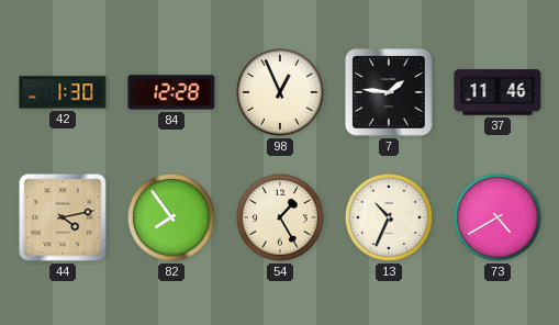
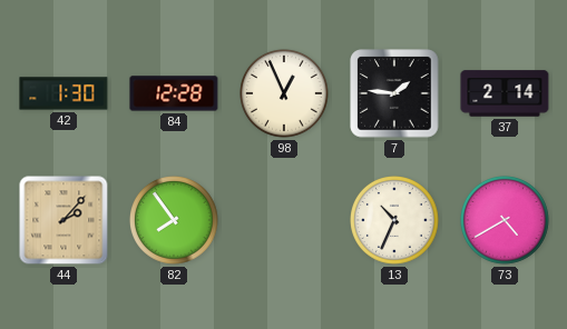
37: 11:46 -> 2:14 (505, 93)
44: 4:13 -> 2:07 (63, 220)
54: 1:25 -> none (281, 218)
